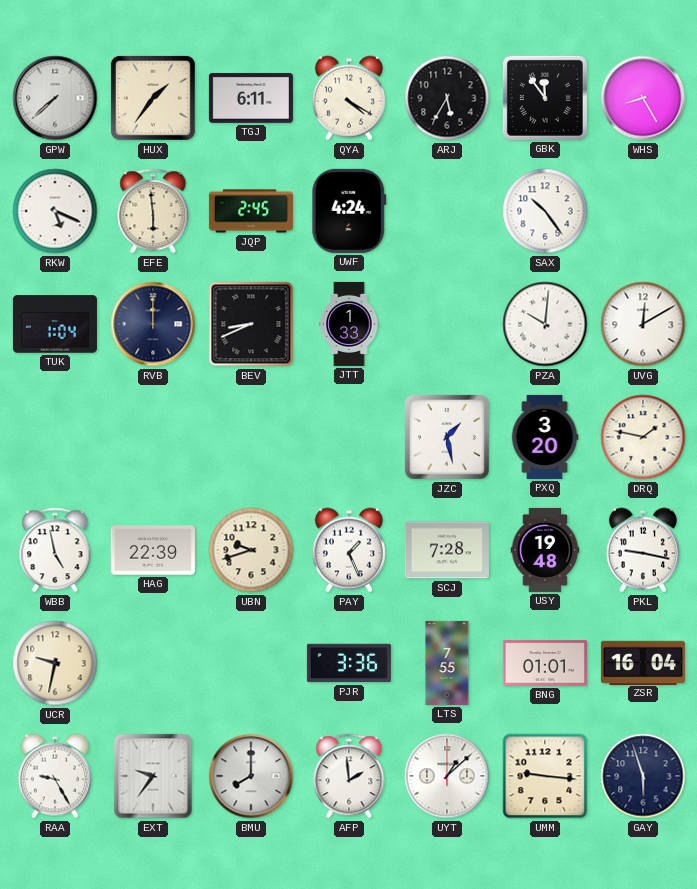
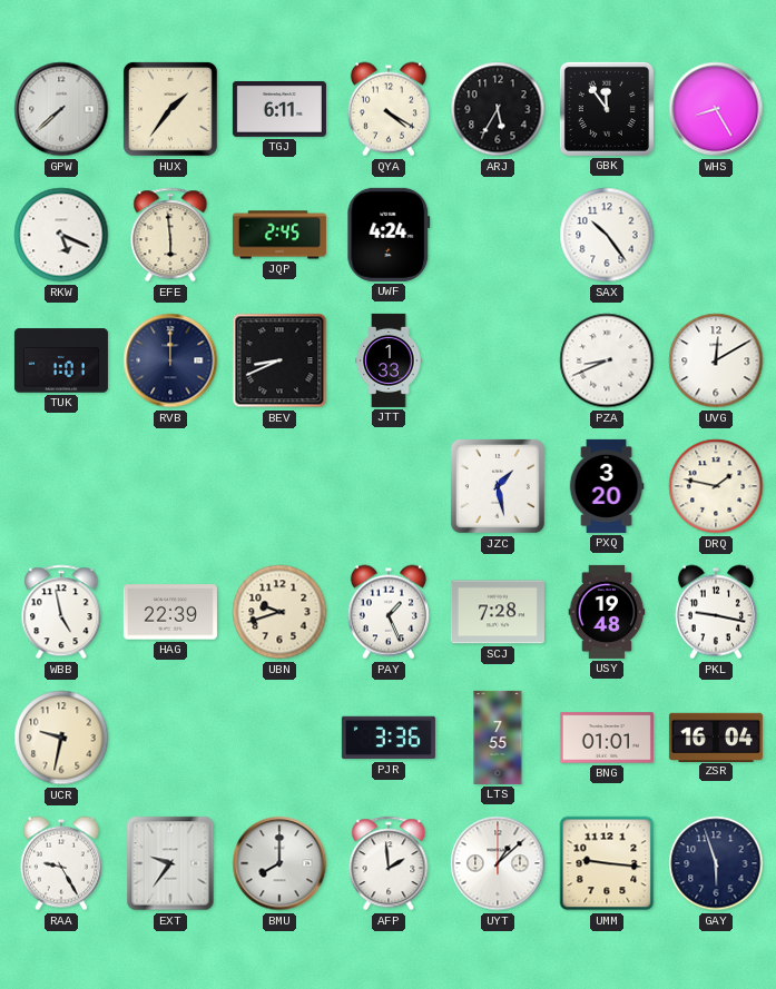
TUK: 1:04 -> 1:01 (61, 360)
PZA: 10:01 -> 8:41 (607, 360)
